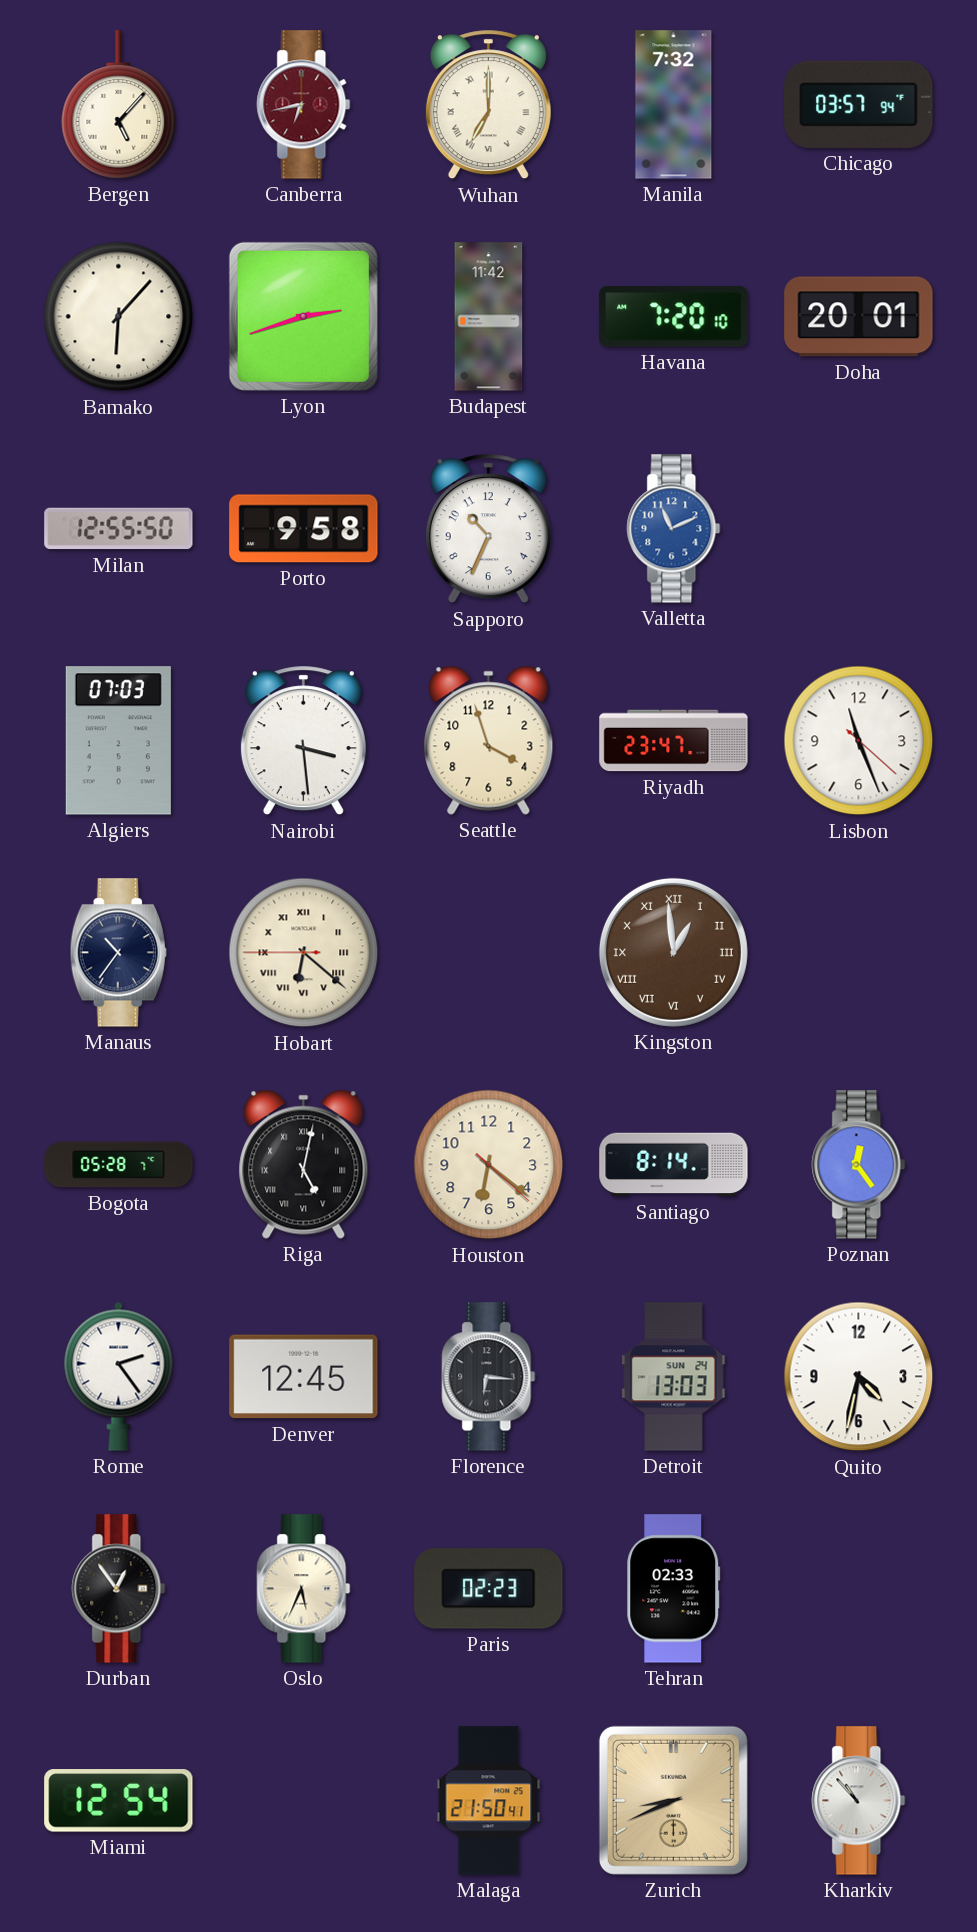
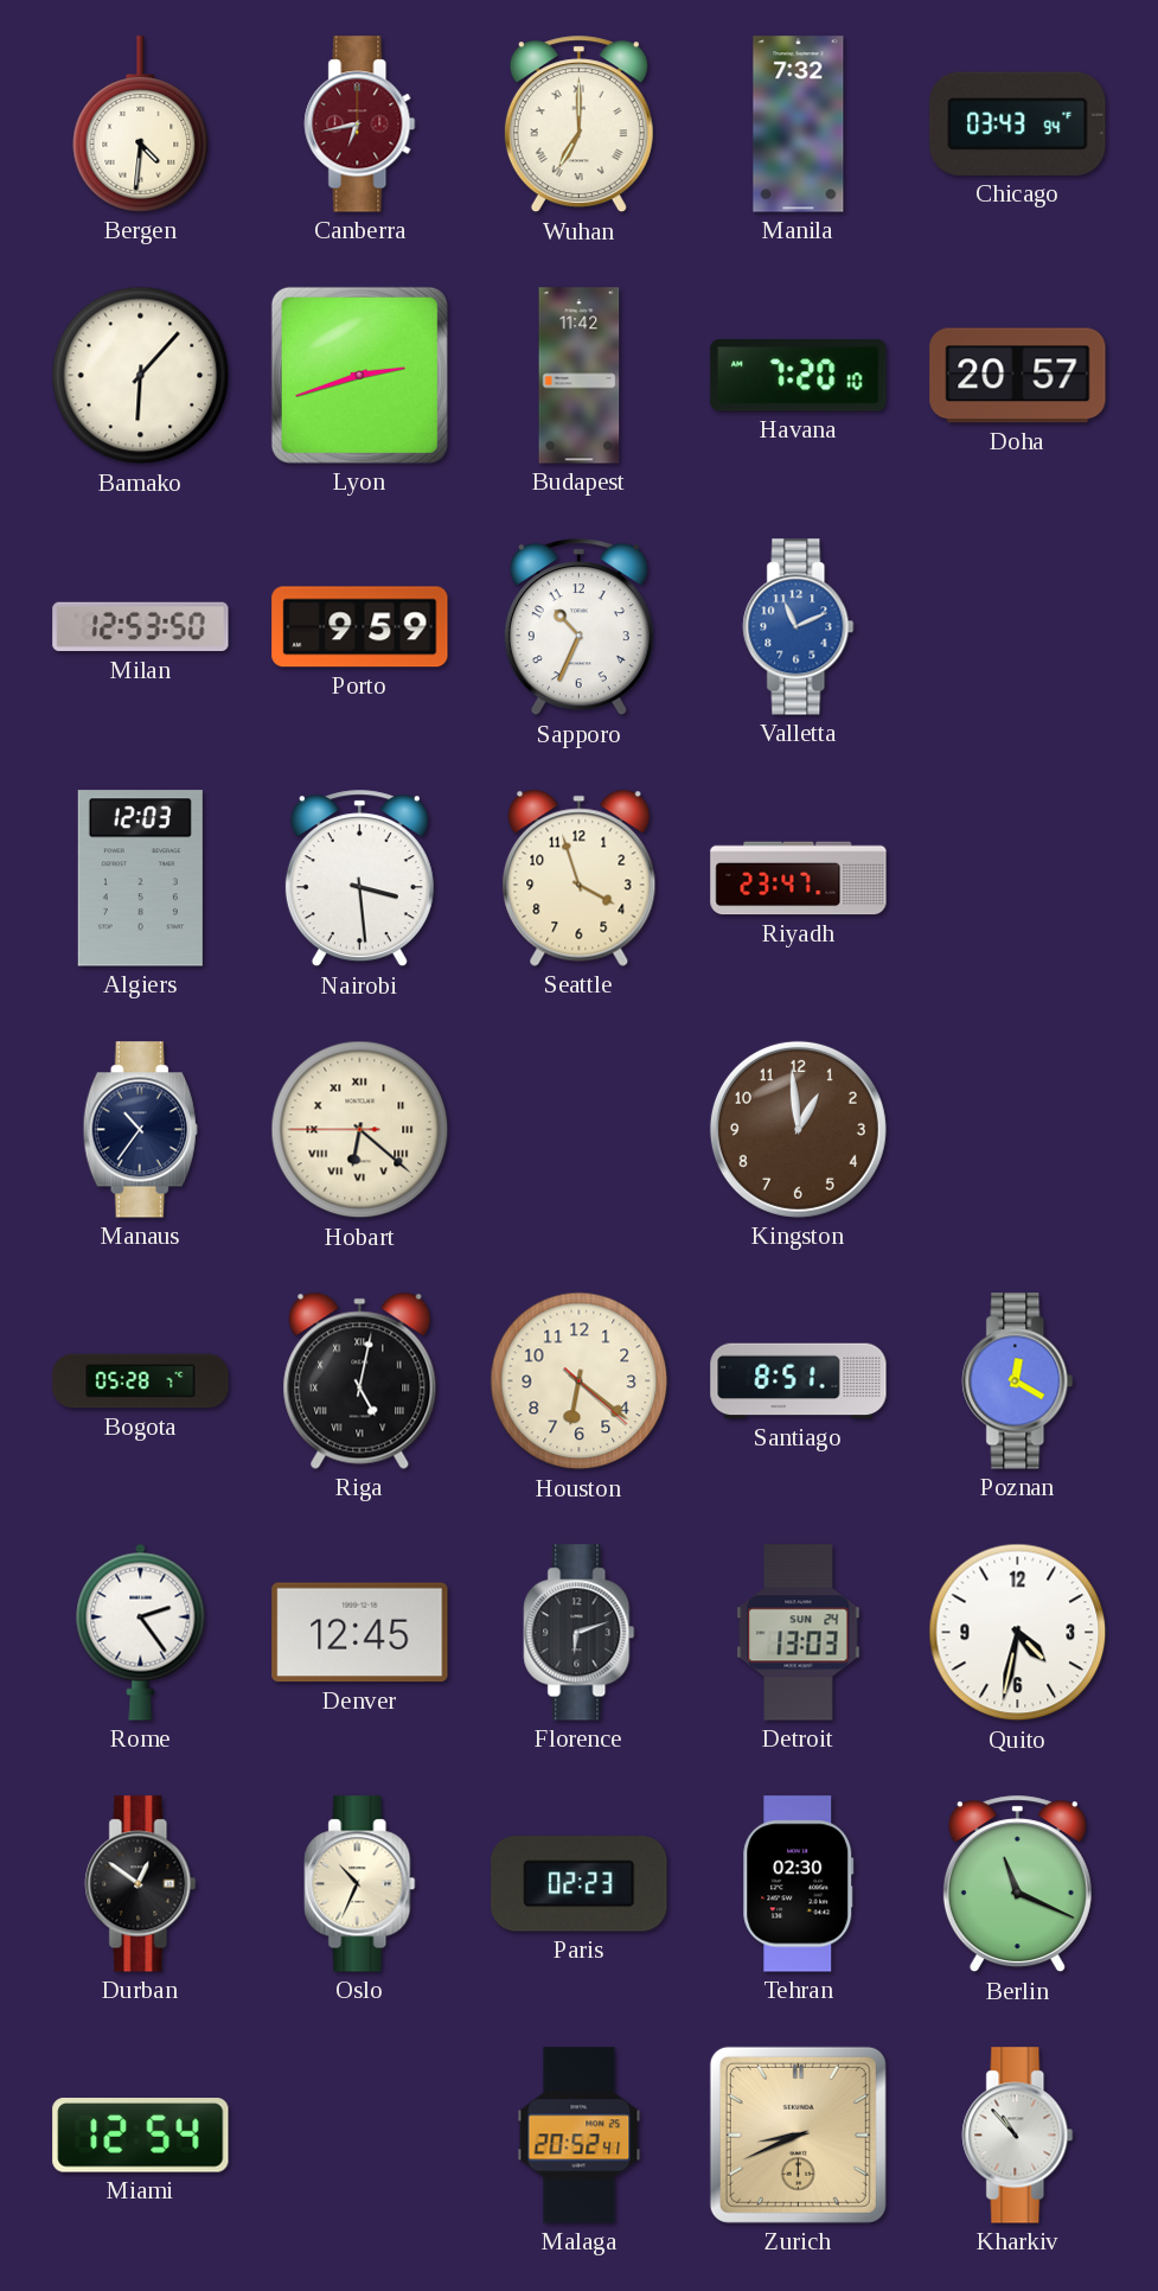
Bergen: 5:07 -> 4:31 (141, 125)
Chicago: 03:57 -> 03:43 (1018, 123)
Doha: 20:01 -> 20:57 (1018, 376)
Milan: 12:55 -> 12:53 (141, 627)
Porto: 9:58 -> 9:59 (360, 627)
Algiers: 07:03 -> 12:03 (140, 879)
Lisbon: 11:26 -> none (859, 741)
Kingston numerals: Roman -> Arabic (798, 1129)
Santiago: 8:14 -> 8:51 (799, 1381)
Poznan: 12:24 -> 12:20 (1018, 1381)
Florence: 6:16 -> 6:12 (580, 1633)
Durban: 12:54 -> 12:51 (141, 1884)
Oslo: 5:34 -> 10:34 (360, 1884)
Tehran: 02:33 -> 02:30 (799, 1884)
Berlin: none -> 11:19 (1017, 1884)
Malaga: 21:50 -> 20:52 (580, 2136)
